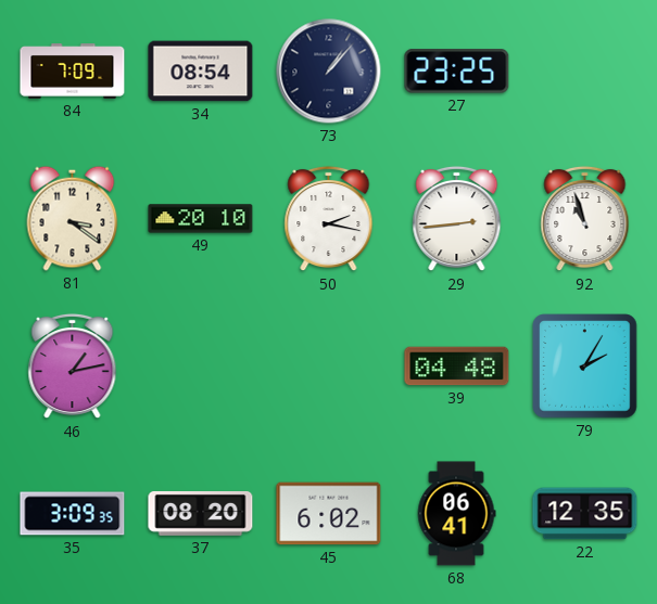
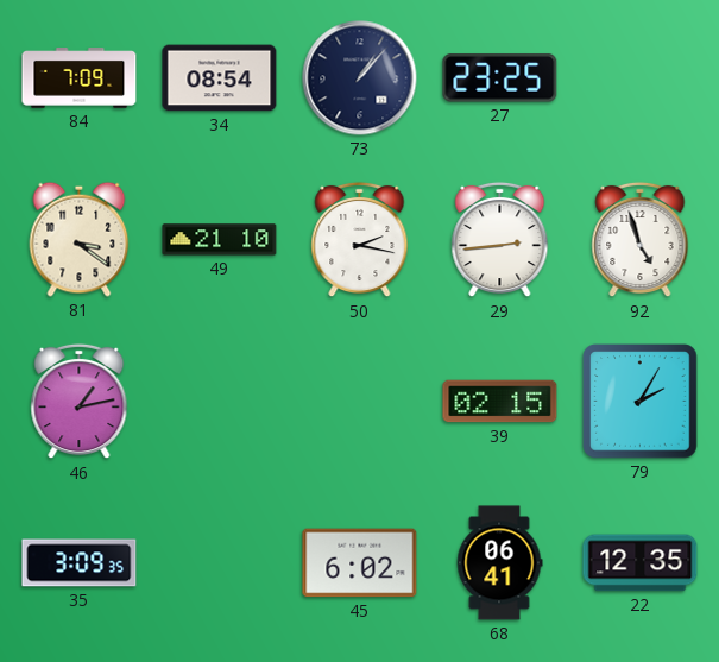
49: 20:10 -> 21:10 (220, 240)
92: 10:57 -> 4:57 (641, 240)
39: 04:48 -> 02:15 (500, 402)
37: 08:20 -> none (201, 514)
